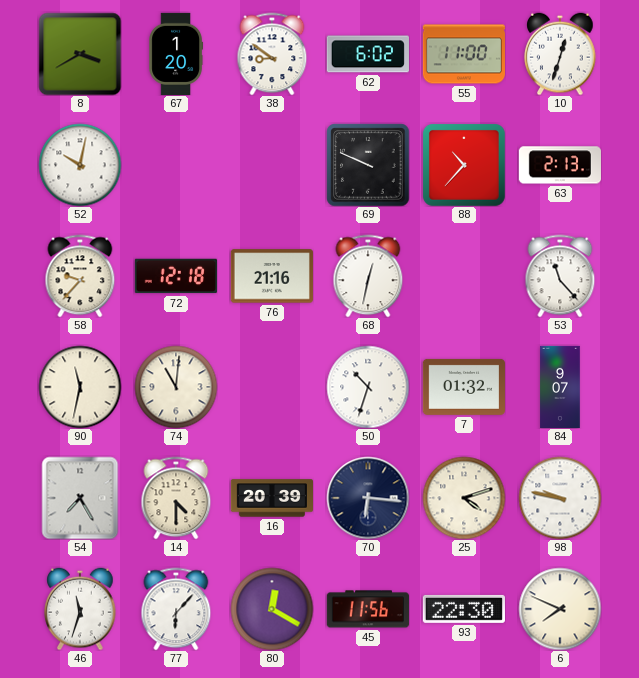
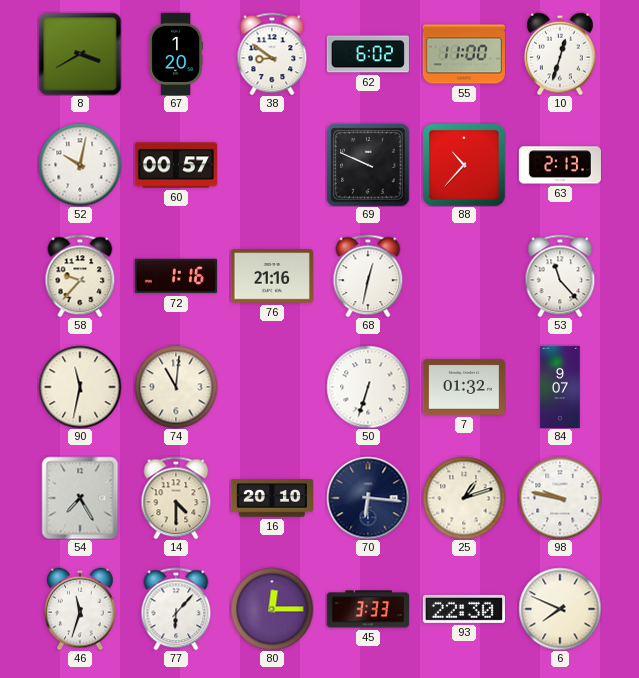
60: none -> 00:57 (176, 165)
72: 12:18 -> 1:16 (176, 276)
50: 10:33 -> 6:33 (368, 387)
16: 20:39 -> 20:10 (271, 498)
25: 4:12 -> 1:12 (464, 498)
80: 12:20 -> 12:15 (272, 609)
45: 11:56 -> 3:33 (368, 609)
